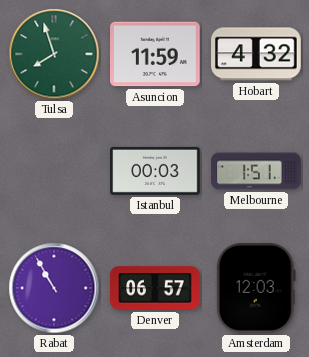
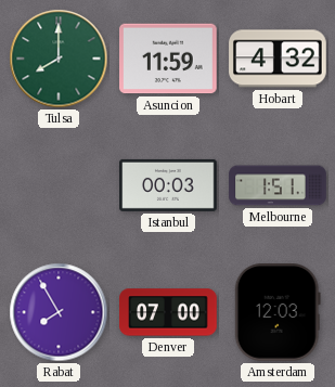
Tulsa: 7:57 -> 8:00 (59, 59)
Rabat: 10:55 -> 7:55 (59, 312)
Denver: 06:57 -> 07:00 (168, 312)
